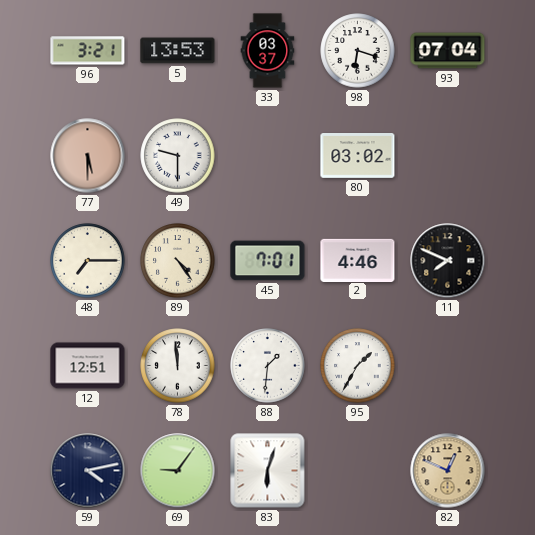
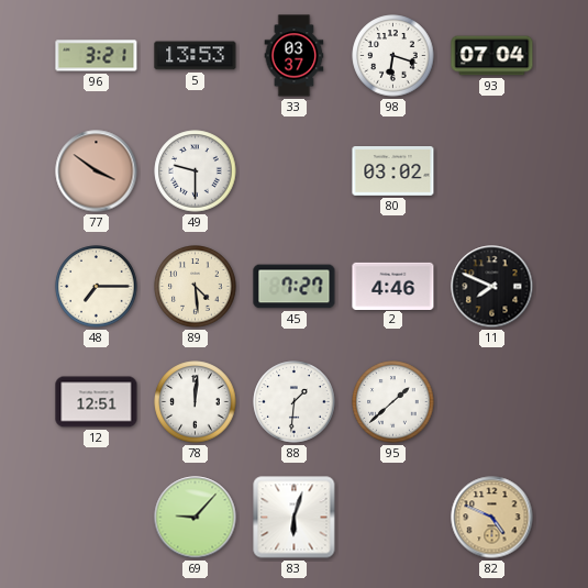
77: 5:30 -> 3:51 (97, 171)
89: 4:24 -> 4:29 (196, 287)
45: 7:01 -> 7:27 (295, 287)
78: 11:59 -> 12:01 (196, 402)
95: 1:35 -> 1:38 (393, 402)
59: 4:13 -> none (88, 471)
69: 9:06 -> 9:07 (196, 518)
82: 12:49 -> 4:49 (492, 518)
